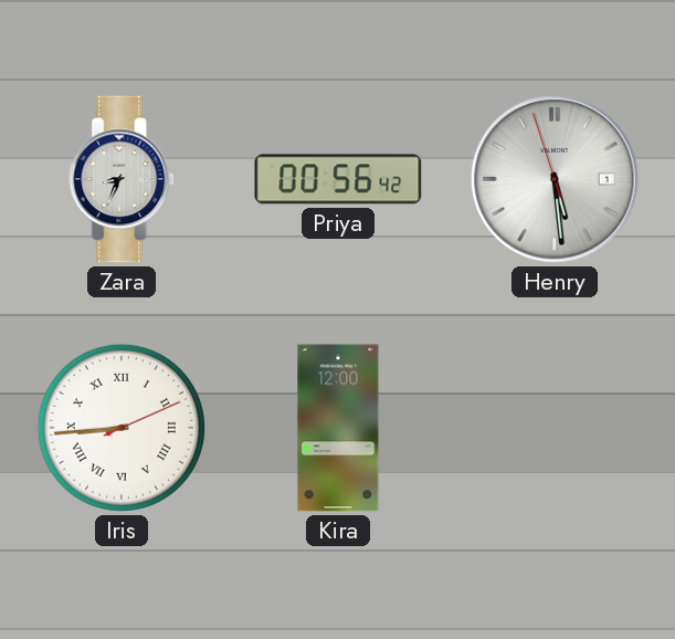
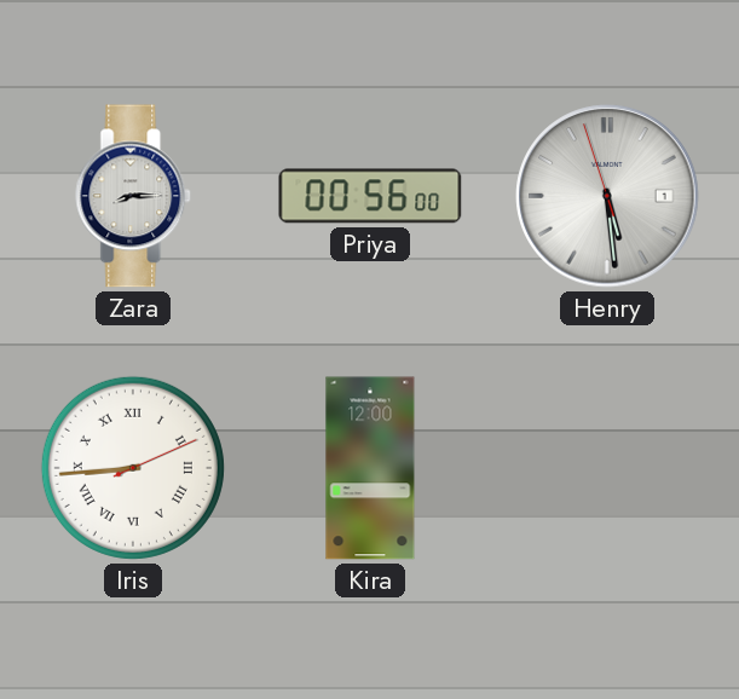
Zara: 8:34 -> 8:15 (134, 196)
Priya: 00:56:42 -> 00:56:00 (370, 196)
